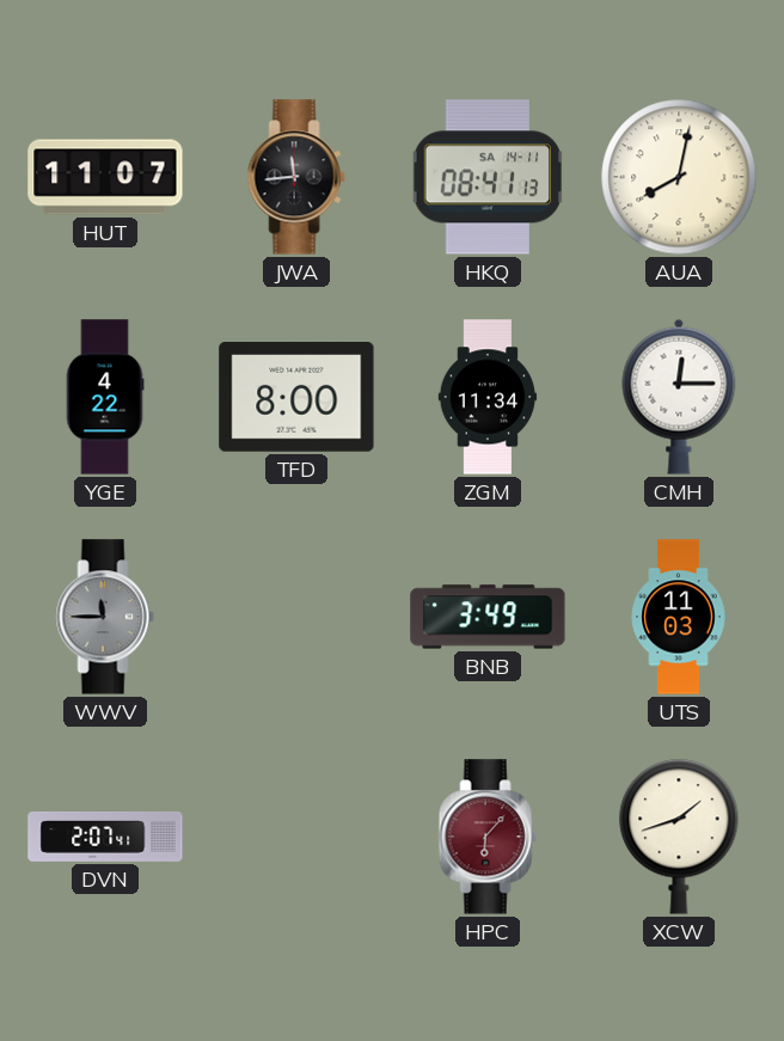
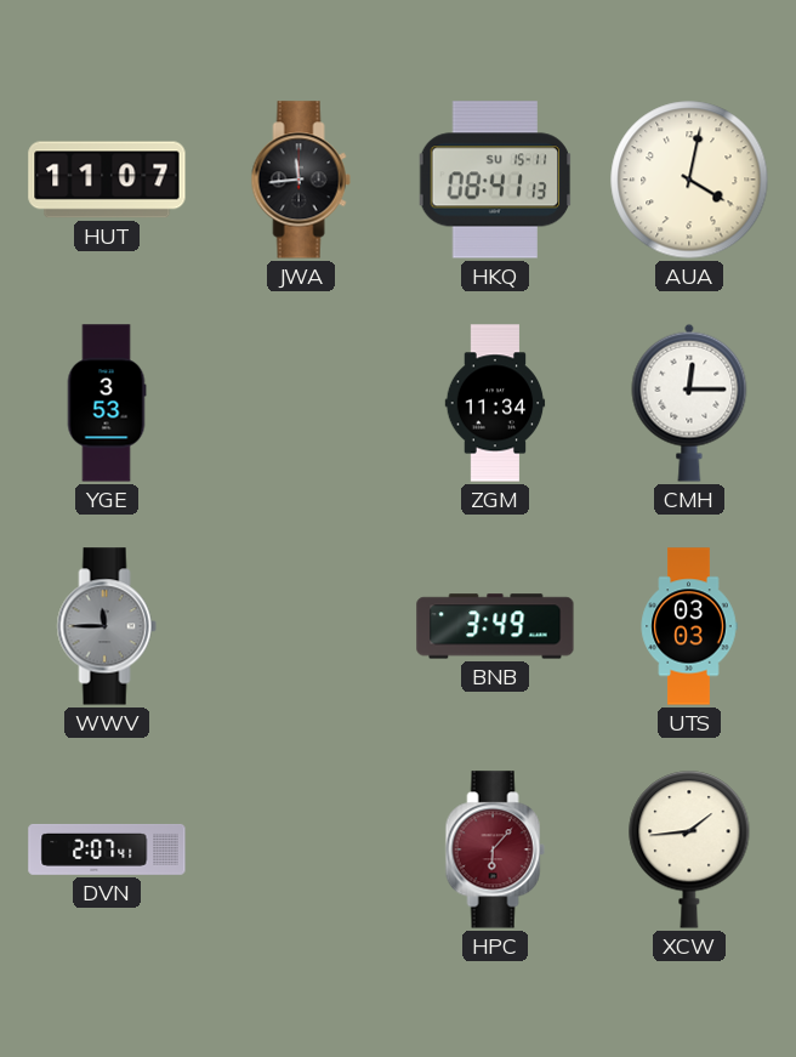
HKQ date: SA 14-11 -> SU 15-11 (495, 180)
AUA: 8:02 -> 4:02 (689, 180)
YGE: 4:22 -> 3:53 (107, 403)
TFD: 8:00 -> none (296, 398)
UTS: 11:03 -> 03:03 (689, 626)
XCW: 1:42 -> 1:44 (689, 849)
